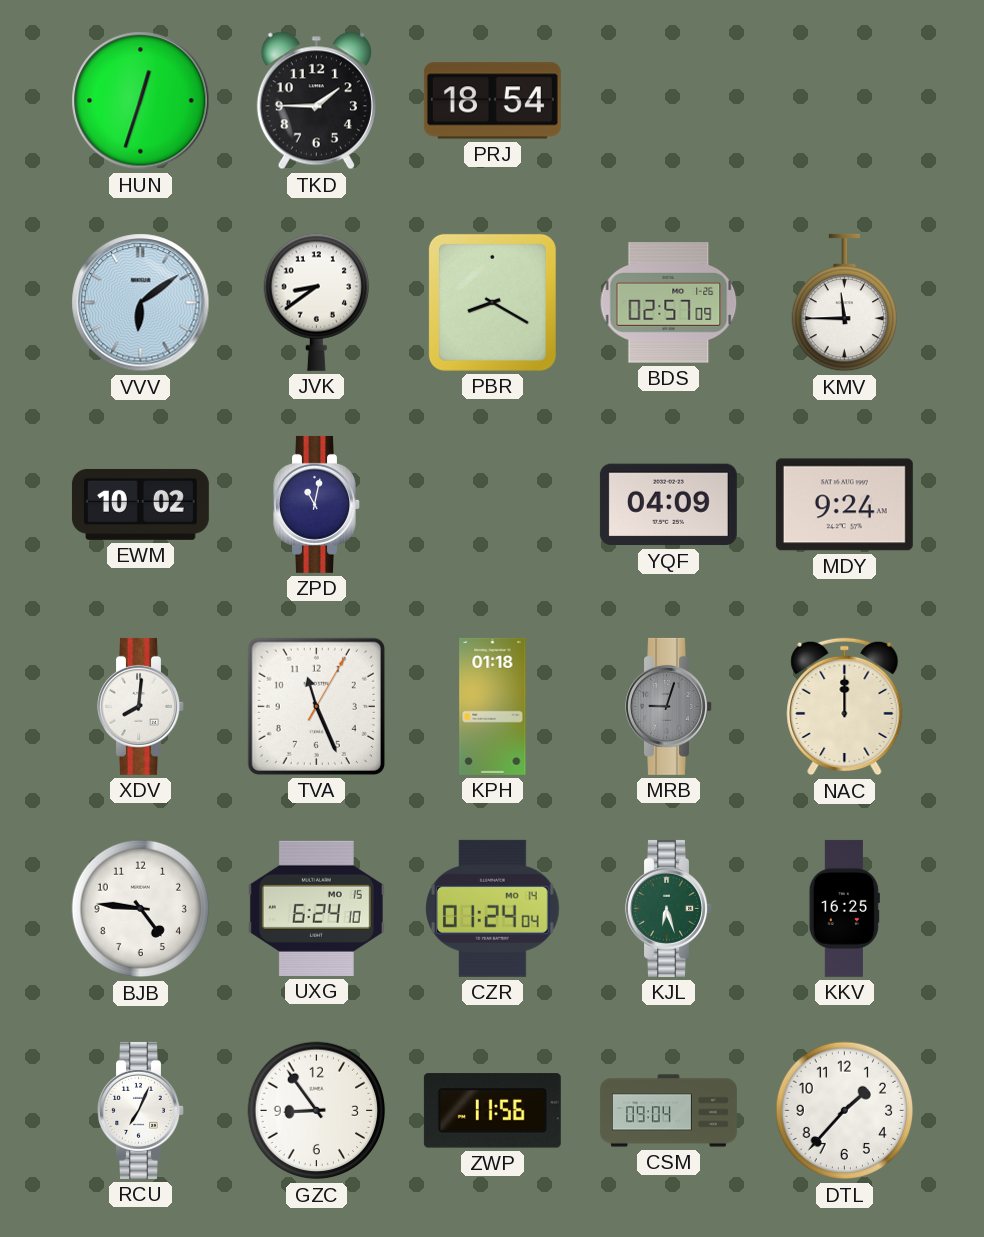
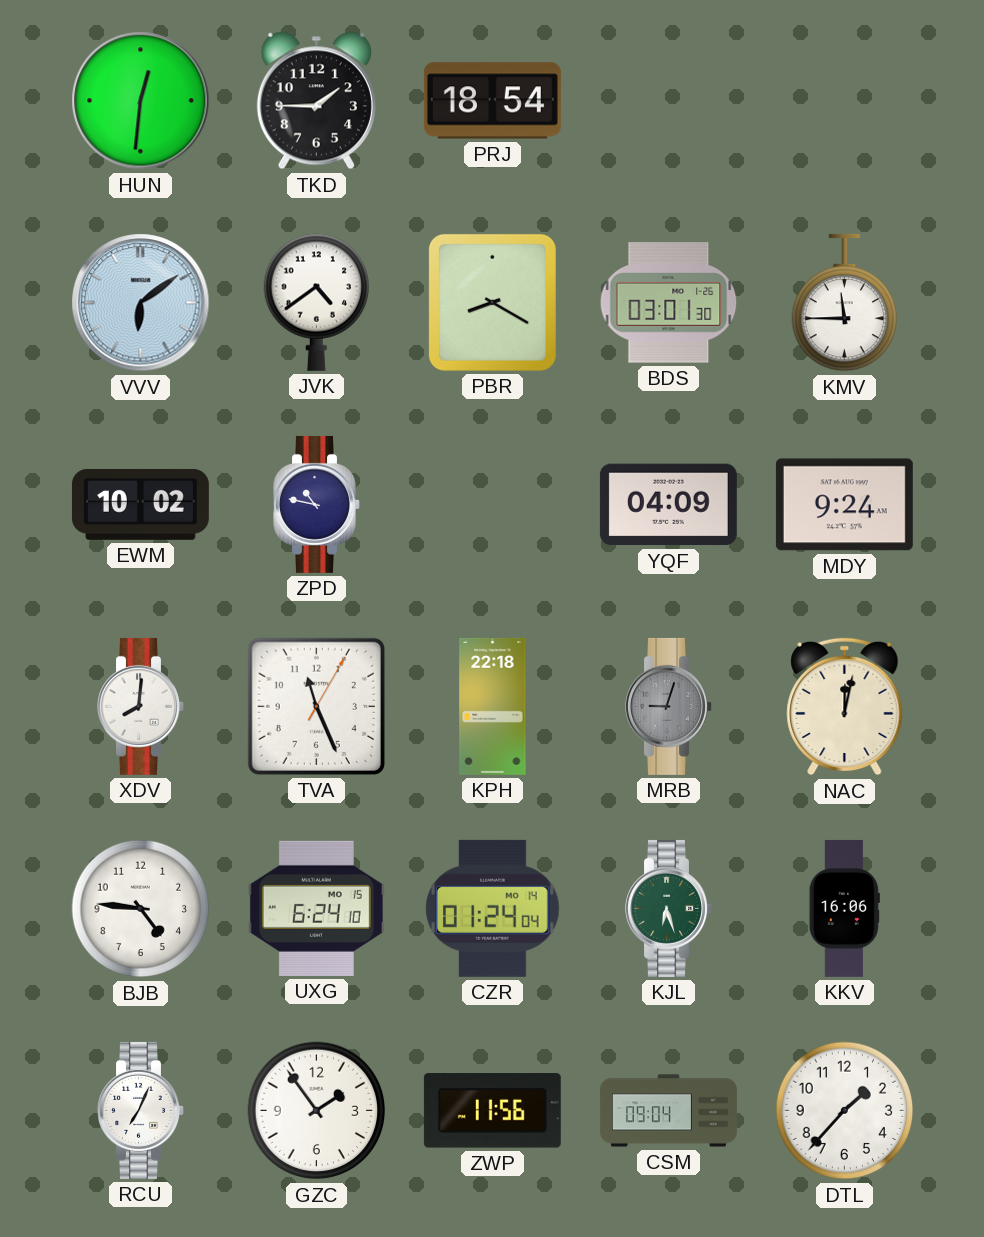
HUN: 12:33 -> 12:31 (141, 101)
JVK: 8:39 -> 4:39 (316, 302)
BDS: 02:57 -> 03:01 (669, 303)
ZPD: 11:02 -> 10:47 (317, 504)
KPH: 01:18 -> 22:18 (493, 706)
NAC: 12:00 -> 12:02 (845, 707)
KKV: 16:25 -> 16:06 (844, 908)
GZC: 8:54 -> 1:54 (317, 1111)
